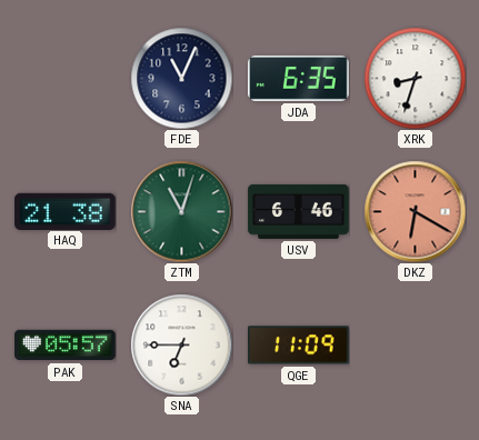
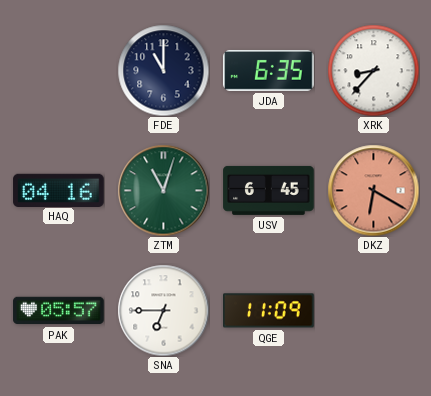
FDE: 11:04 -> 11:00 (163, 70)
XRK: 8:33 -> 8:37 (373, 70)
HAQ: 21:38 -> 04:16 (59, 190)
USV: 6:46 -> 6:45 (269, 190)
